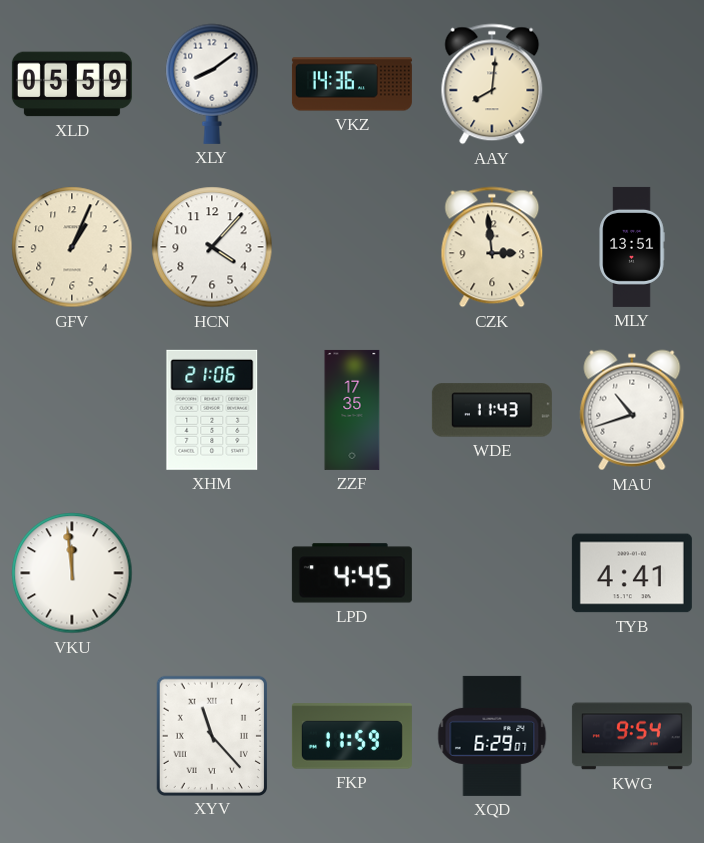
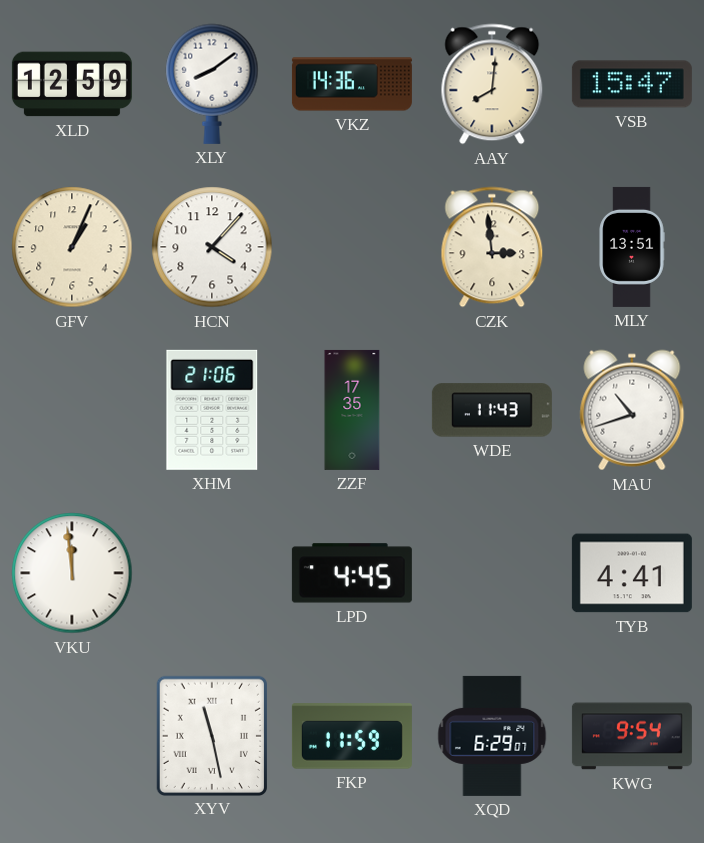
XLD: 05:59 -> 12:59 (72, 84)
VSB: none -> 15:47 (632, 84)
XYV: 11:23 -> 11:28 (211, 735)
